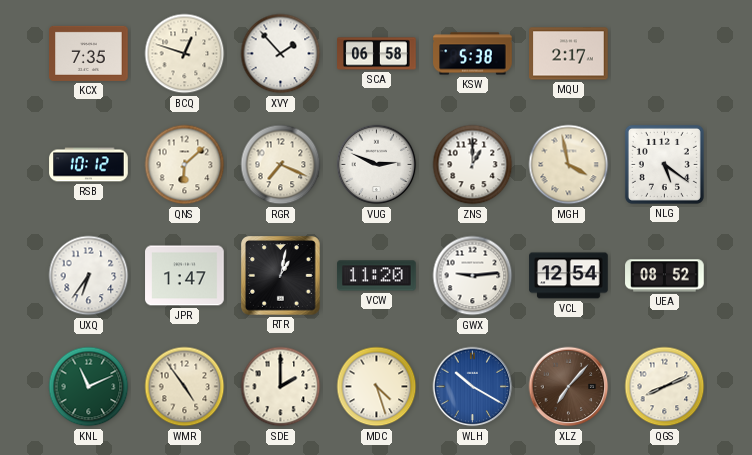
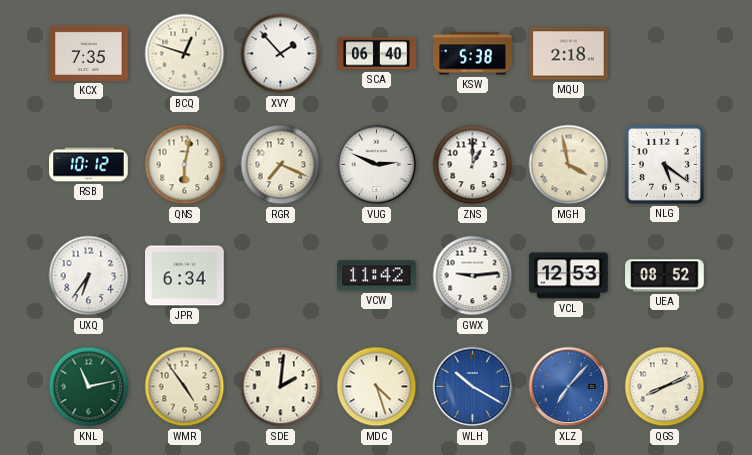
SCA: 06:58 -> 06:40 (377, 54)
MQU: 2:17 -> 2:18 (569, 54)
QNS: 6:08 -> 6:02 (185, 165)
JPR: 1:47 -> 6:34 (185, 276)
RTR: 1:02 -> none (281, 276)
VCW: 11:20 -> 11:42 (377, 276)
VCL: 12:54 -> 12:53 (569, 276)
KNL: 11:11 -> 11:13 (89, 387)
SDE: 2:00 -> 2:01 (281, 387)
XLZ dial: brown -> blue (569, 387)
